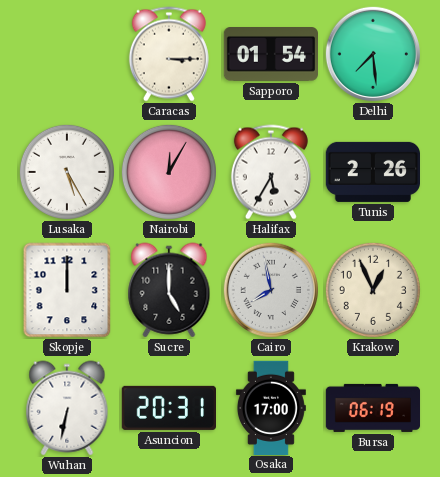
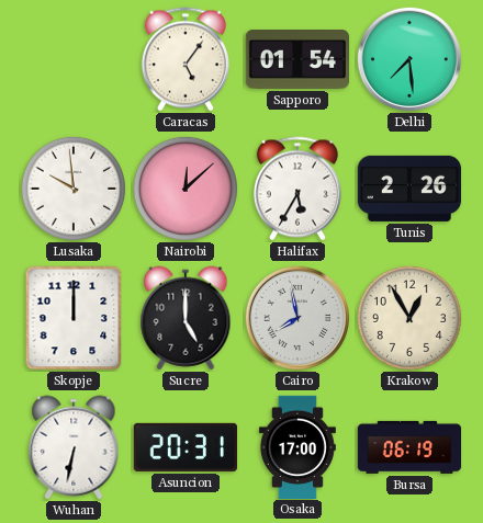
Caracas: 3:15 -> 5:06 (186, 59)
Lusaka: 5:25 -> 9:59 (74, 189)
Nairobi: 12:05 -> 12:08 (186, 189)
Krakow: 12:56 -> 12:55 (409, 318)
